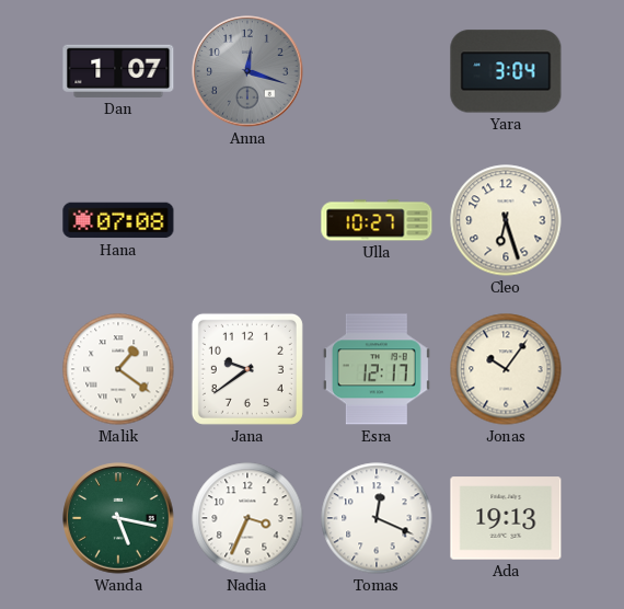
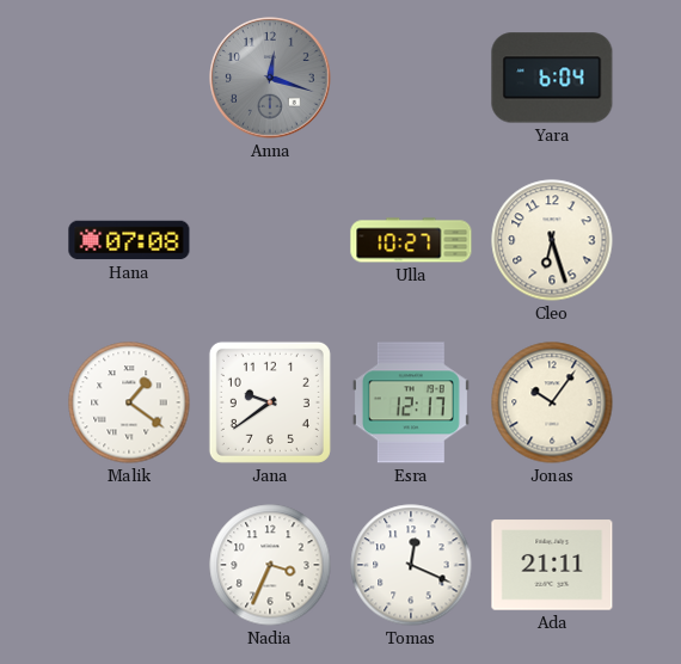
Dan: 1:07 -> none (118, 71)
Yara: 3:04 -> 6:04 (552, 78)
Wanda: 5:17 -> none (118, 518)
Ada: 19:13 -> 21:11 (552, 565)
